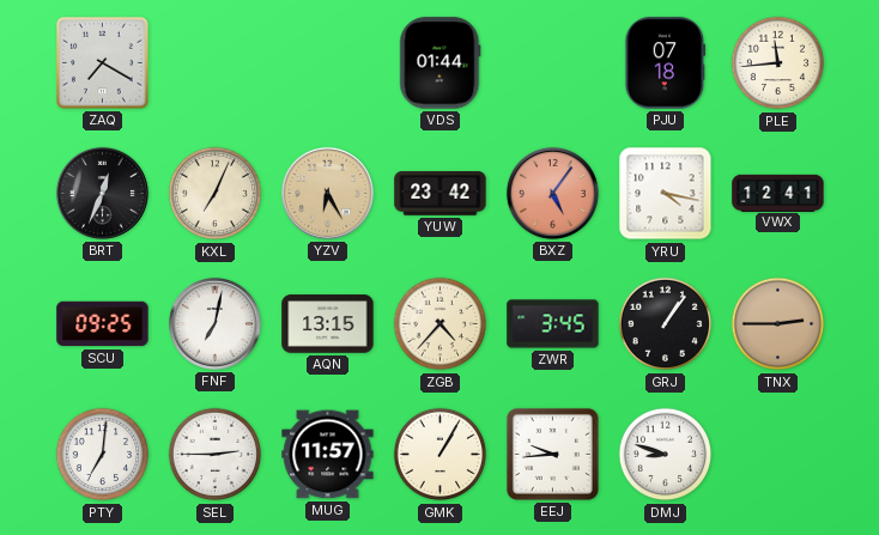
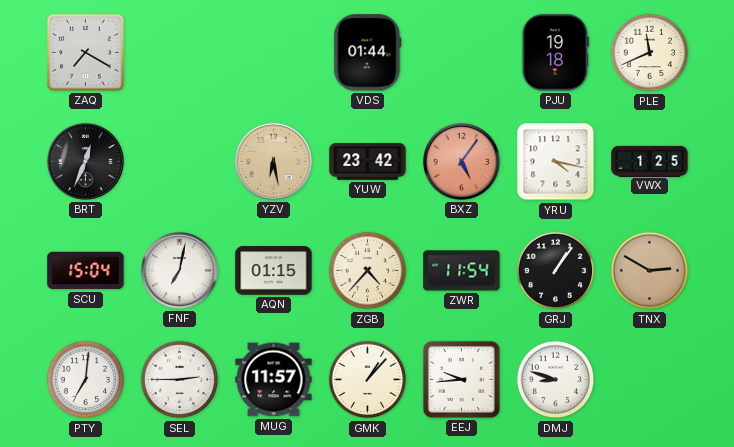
PJU: 07:18 -> 19:18 (556, 53)
PLE: 11:44 -> 11:41 (650, 53)
KXL: 7:04 -> none (216, 194)
YZV: 6:25 -> 6:28 (273, 161)
VWX: 12:41 -> 1:25 (650, 161)
SCU: 09:25 -> 15:04 (86, 271)
AQN: 13:15 -> 01:15 (274, 271)
ZWR: 3:45 -> 11:54 (462, 271)
TNX: 2:45 -> 2:50 (650, 271)
GMK: 1:05 -> 1:07 (368, 380)
